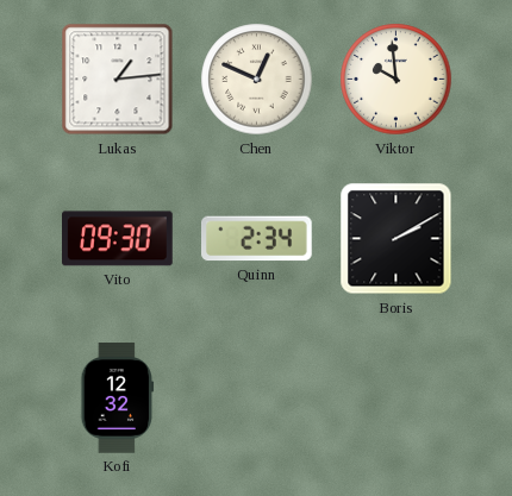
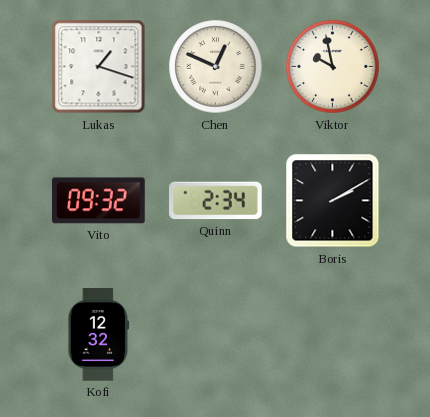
Lukas: 1:14 -> 1:18 (99, 67)
Viktor: 9:59 -> 9:58 (333, 67)
Vito: 09:30 -> 09:32 (99, 201)
